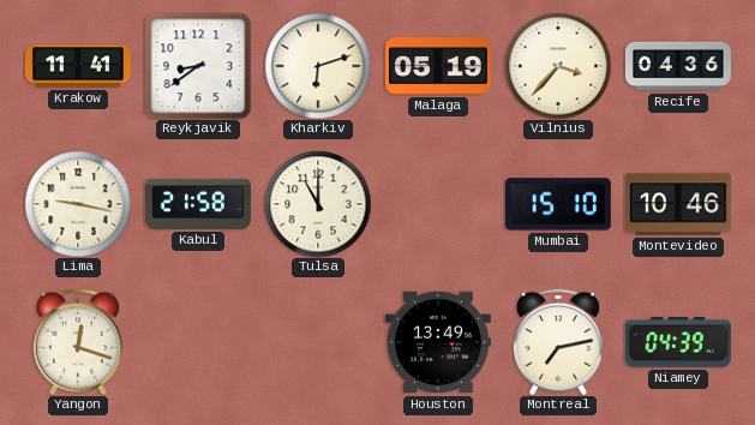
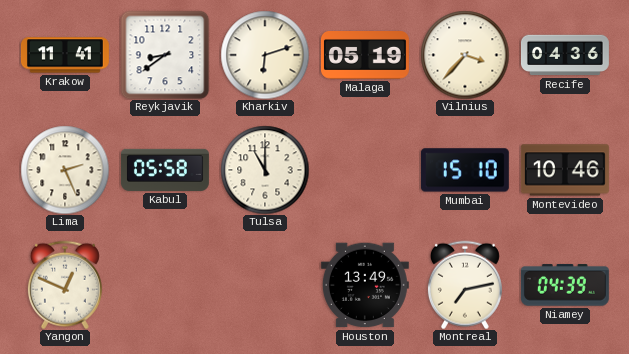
Lima: 9:17 -> 2:26 (65, 170)
Kabul: 21:58 -> 05:58 (165, 170)
Yangon: 12:18 -> 12:49 (65, 285)
